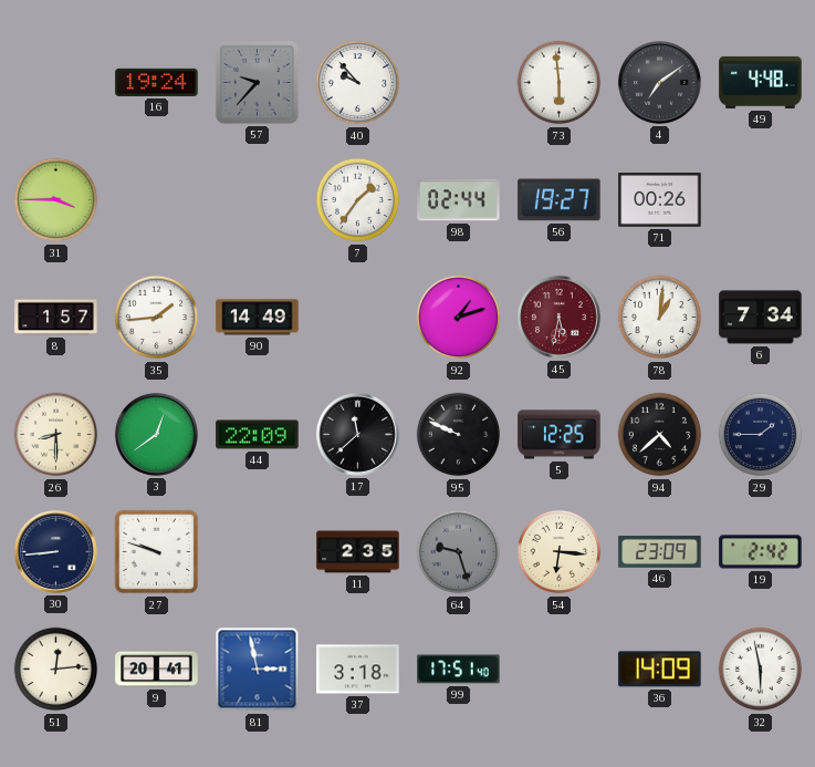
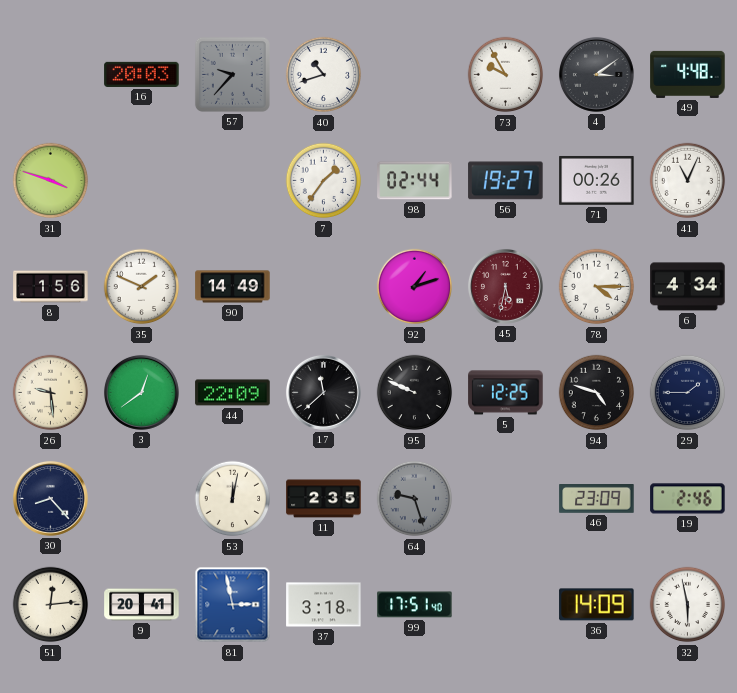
16: 19:24 -> 20:03 (142, 74)
40: 9:53 -> 10:42 (324, 75)
73: 5:59 -> 9:55 (506, 75)
4: 7:09 -> 3:09 (596, 74)
31: 3:45 -> 3:48 (51, 181)
41: none -> 11:04 (688, 181)
8: 1:57 -> 1:56 (51, 287)
35: 1:44 -> 1:49 (142, 287)
78: 1:01 -> 4:15 (597, 287)
6: 7:34 -> 4:34 (688, 287)
26: 8:30 -> 9:29 (51, 393)
94: 4:38 -> 4:48 (597, 393)
30: 8:44 -> 8:23 (50, 498)
27: 9:48 -> none (157, 552)
53: none -> 12:02 (233, 499)
54: 6:16 -> none (560, 552)
19: 2:42 -> 2:46 (688, 499)
